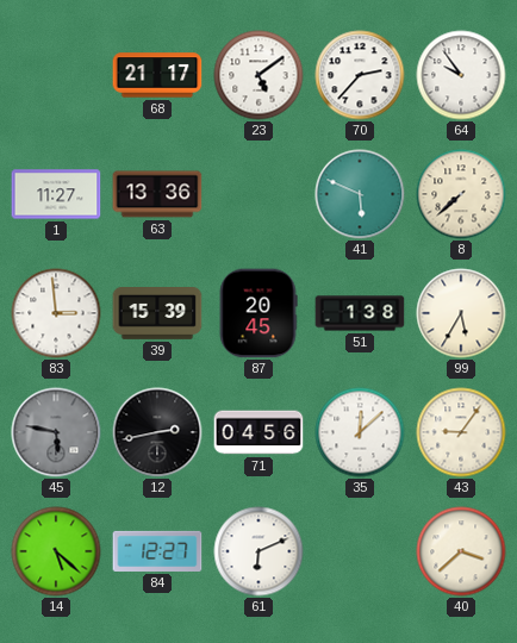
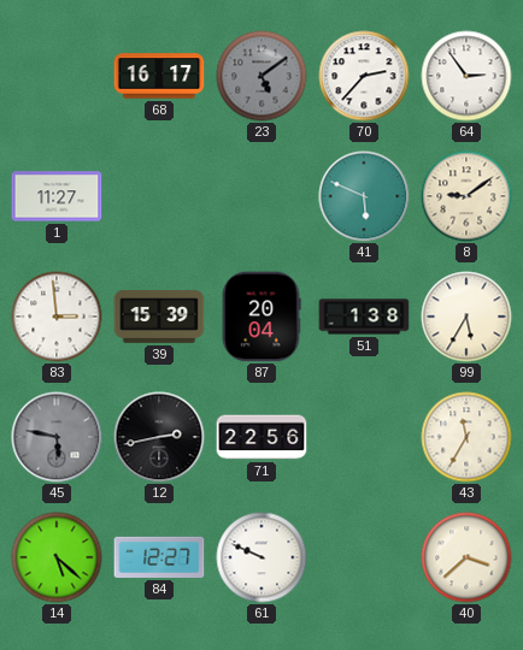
68: 21:17 -> 16:17 (159, 76)
23 dial: white -> grey (261, 76)
64: 9:54 -> 2:54 (466, 76)
63: 13:36 -> none (157, 194)
8: 7:38 -> 9:09 (466, 196)
87: 20:45 -> 20:04 (261, 317)
71: 04:56 -> 22:56 (261, 437)
35: 12:08 -> none (360, 432)
43: 9:06 -> 11:35 (466, 437)
61: 6:11 -> 9:49 (261, 557)
